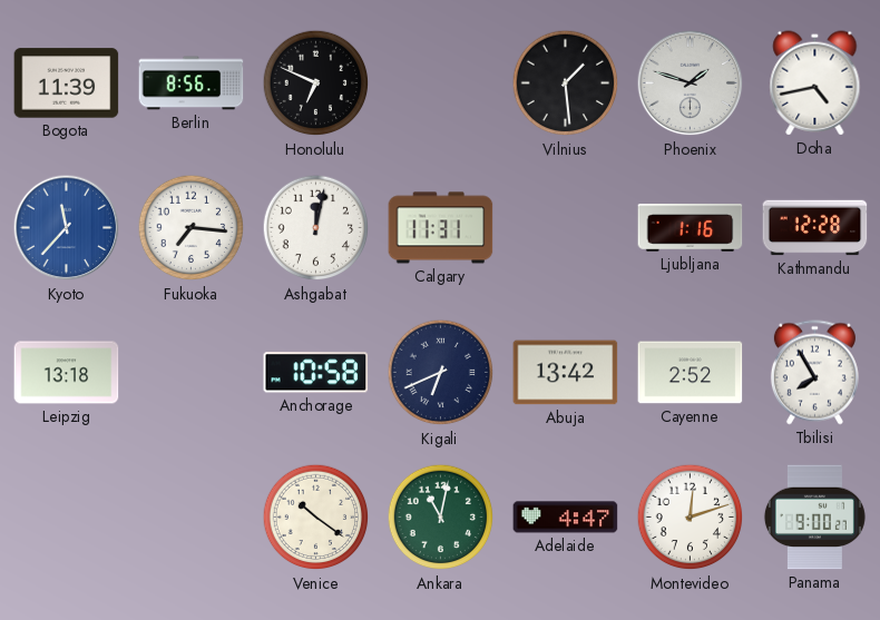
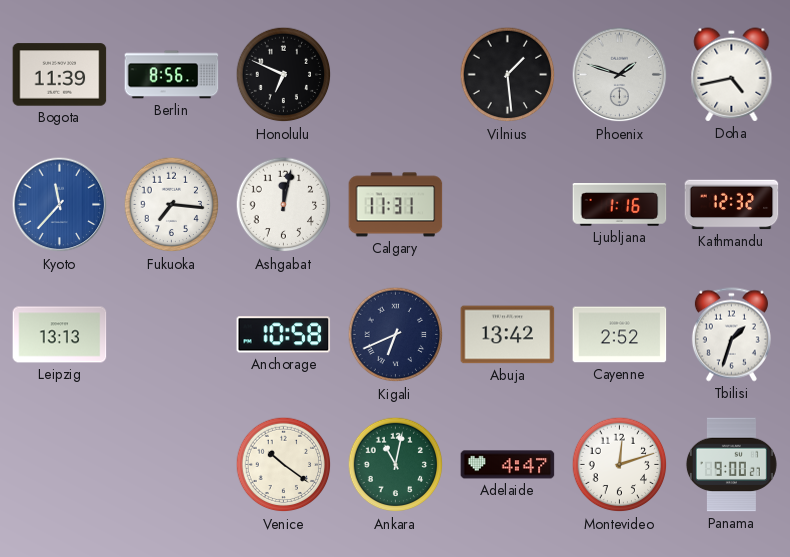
Kathmandu: 12:28 -> 12:32 (732, 205)
Leipzig: 13:18 -> 13:13 (60, 335)
Tbilisi: 7:55 -> 1:33 (731, 335)
